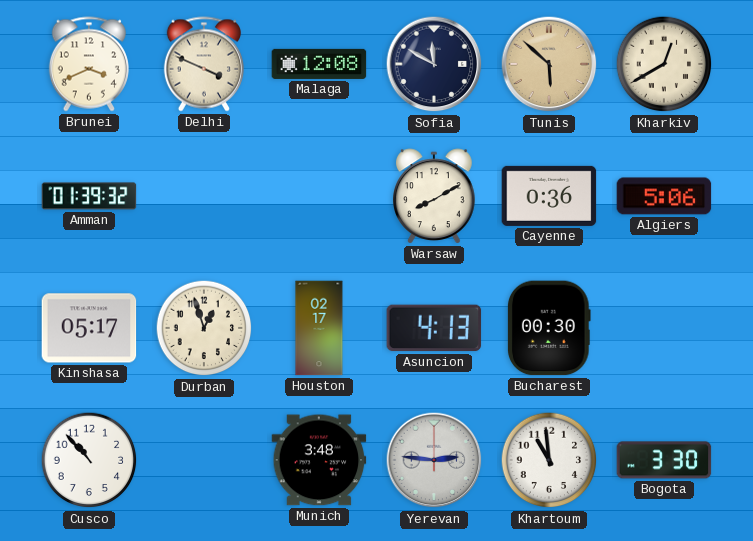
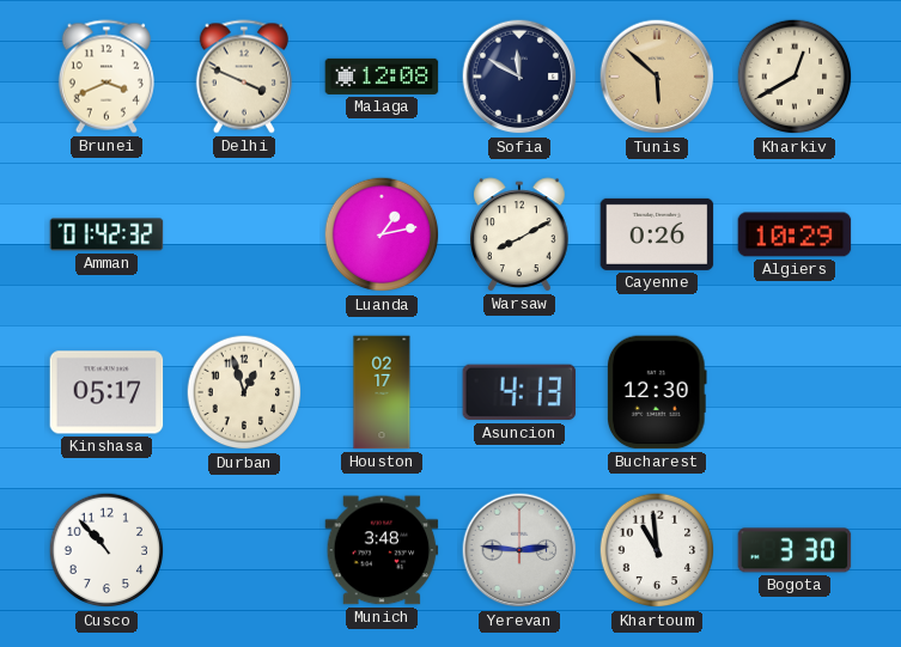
Amman: 01:39 -> 01:42 (106, 234)
Luanda: none -> 1:13 (382, 234)
Cayenne: 0:36 -> 0:26 (657, 234)
Algiers: 5:06 -> 10:29 (795, 234)
Bucharest: 00:30 -> 12:30 (657, 392)
